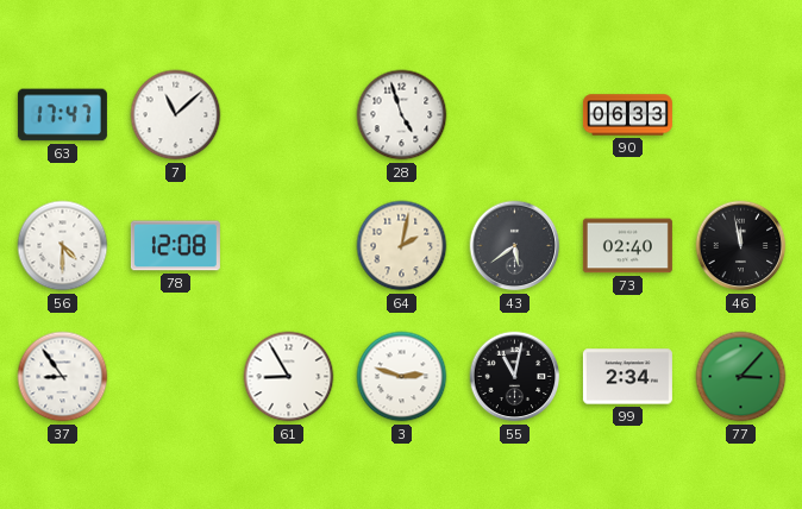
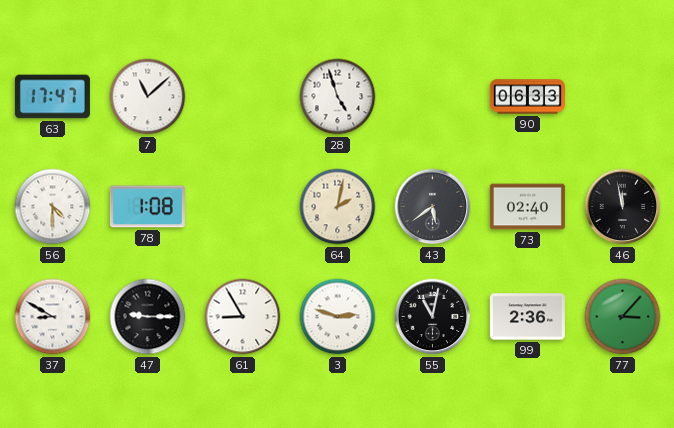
78: 12:08 -> 1:08 (147, 207)
37: 8:54 -> 8:50 (53, 317)
47: none -> 9:15 (148, 317)
99: 2:34 -> 2:36 (527, 317)
